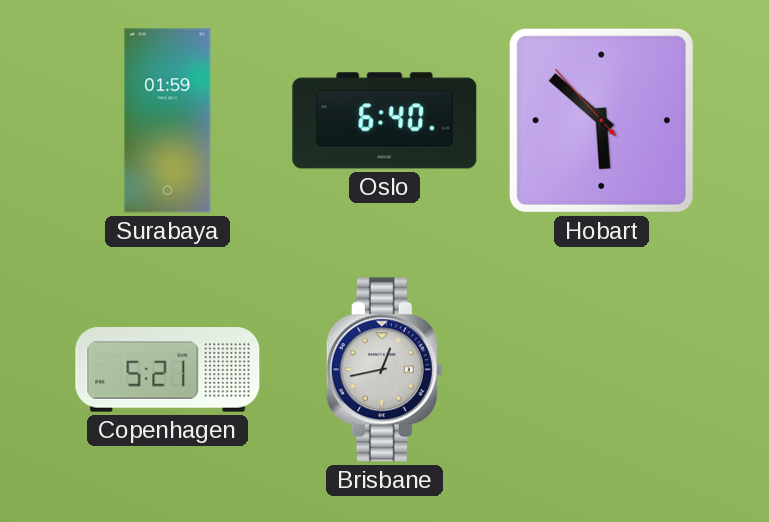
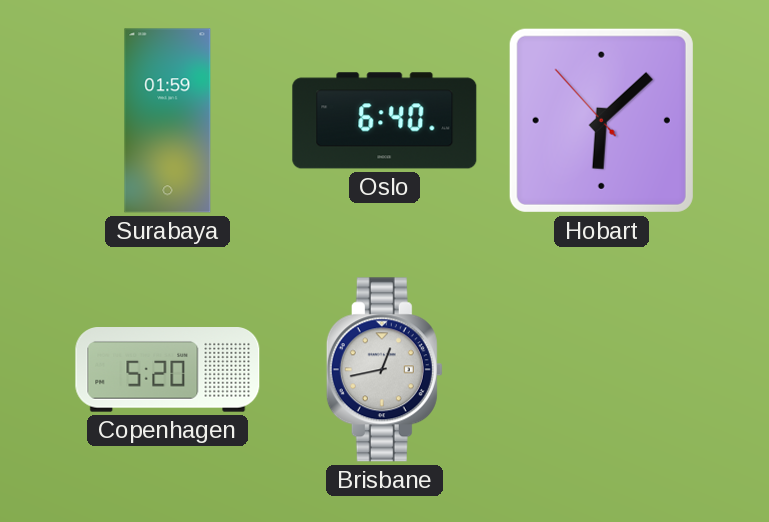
Hobart: 5:51 -> 6:07 (601, 120)
Copenhagen: 5:21 -> 5:20 (168, 370)
